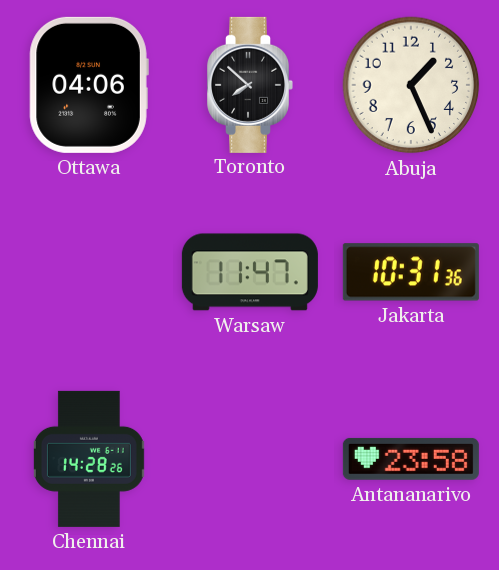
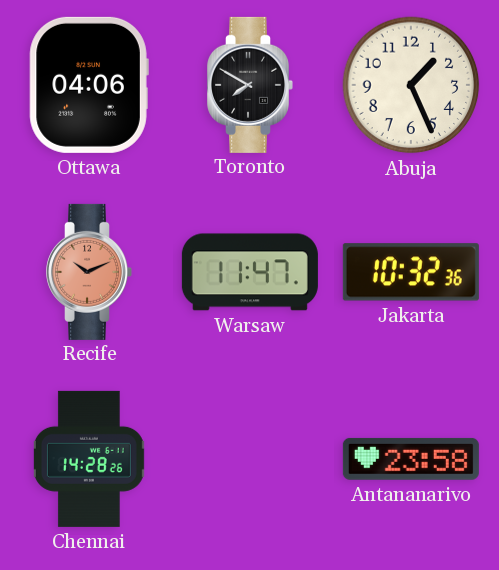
Toronto: 7:52 -> 7:50 (250, 85)
Recife: none -> 10:11 (89, 272)
Jakarta: 10:31 -> 10:32 (411, 272)
